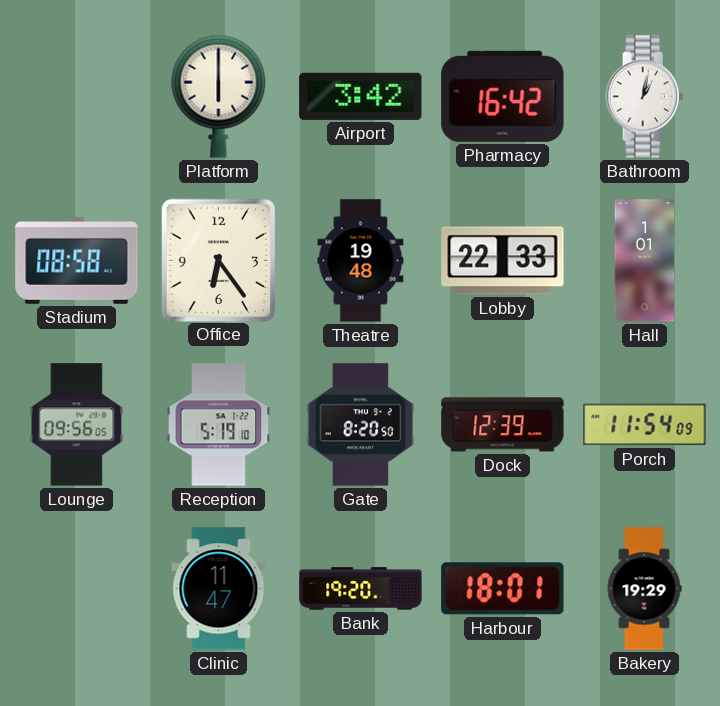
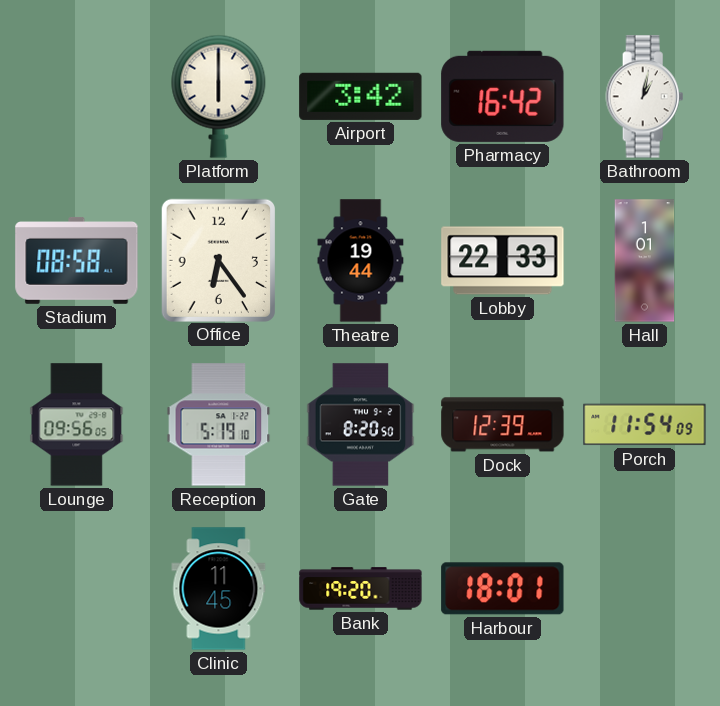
Theatre: 19:48 -> 19:44 (361, 261)
Clinic: 11:47 -> 11:45 (219, 589)
Bakery: 19:29 -> none (644, 589)
